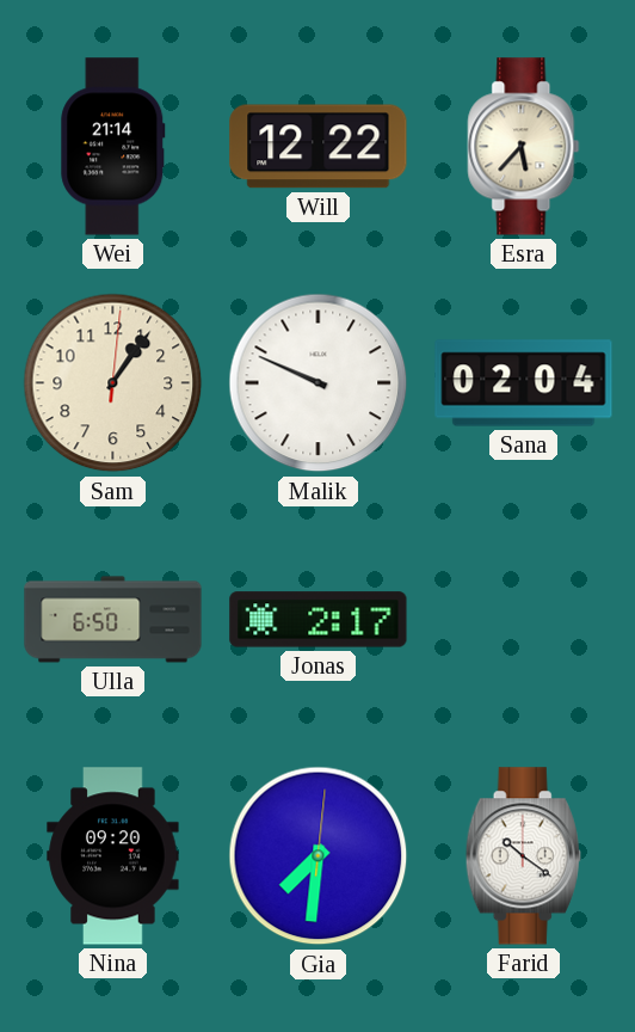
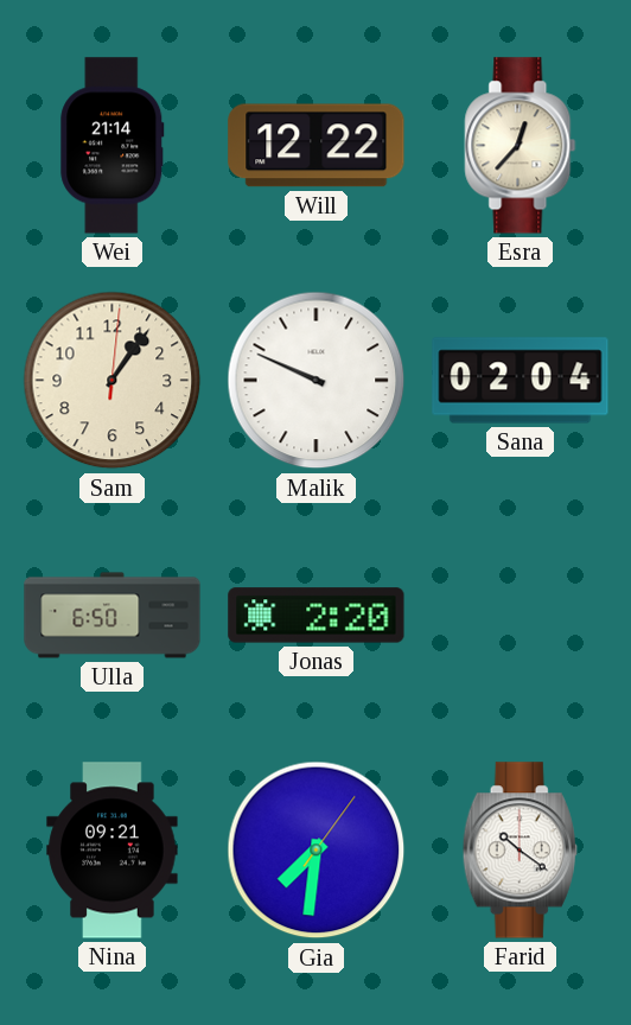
Esra: 5:37 -> 12:37 (521, 146)
Jonas: 2:17 -> 2:20 (317, 616)
Nina: 09:20 -> 09:21 (113, 851)
Gia: 7:31:01 -> 7:31:06 (317, 851)
